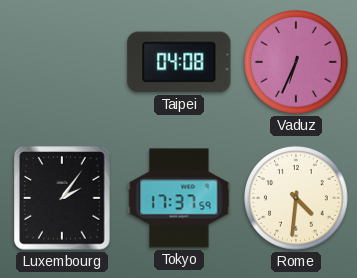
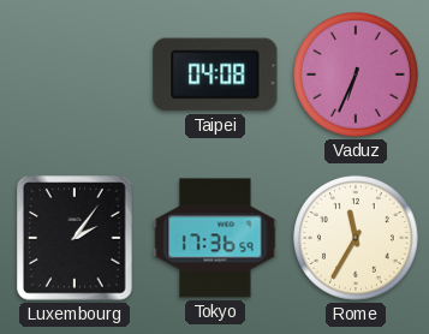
Tokyo: 17:37 -> 17:36 (215, 238)
Rome: 4:31 -> 11:35 (356, 238)
